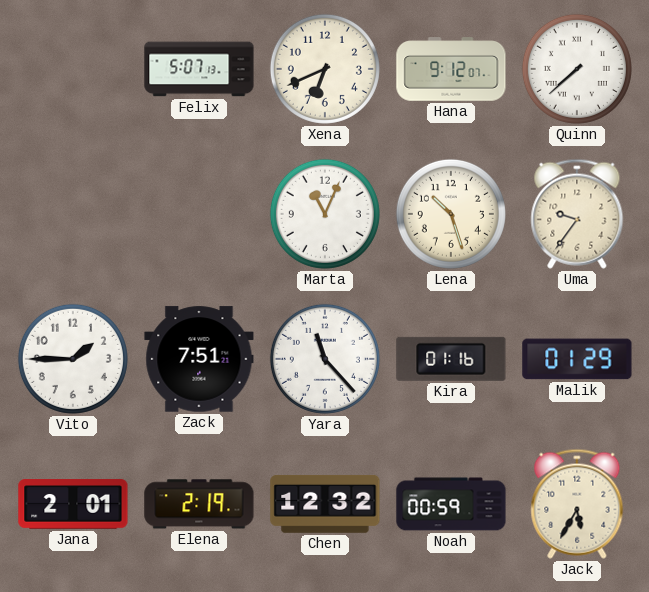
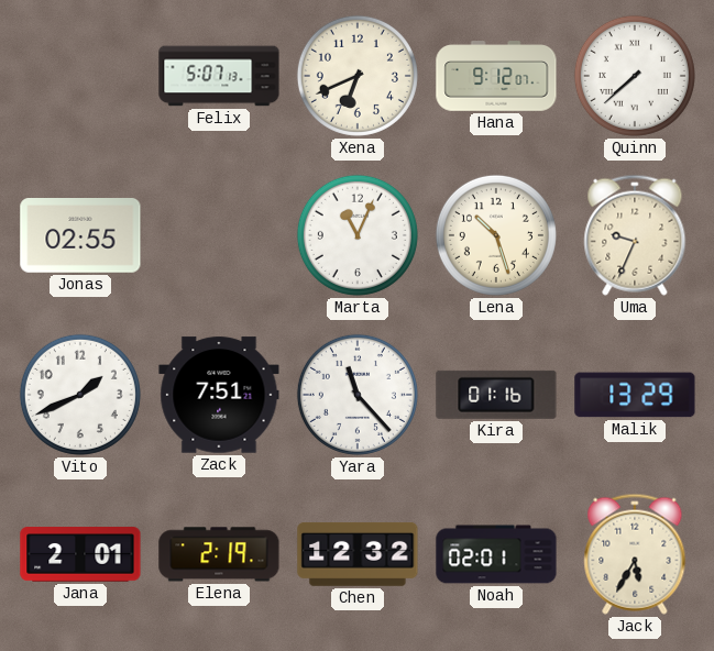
Jonas: none -> 02:55 (80, 236)
Uma: 9:36 -> 9:34 (635, 235)
Vito: 1:45 -> 1:41 (80, 395)
Malik: 01:29 -> 13:29 (635, 395)
Noah: 00:59 -> 02:01 (496, 554)
